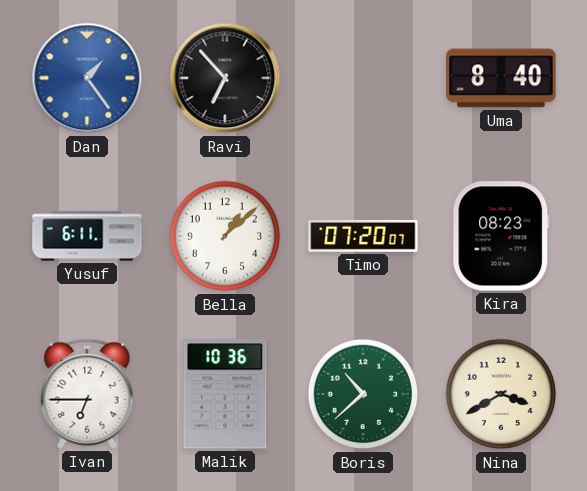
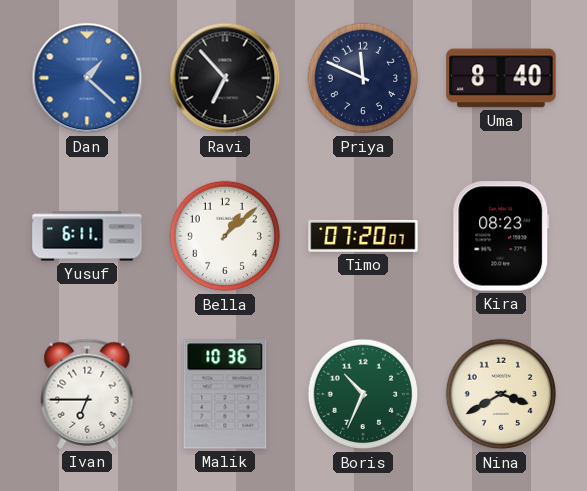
Dan: 1:24 -> 1:22 (87, 78)
Priya: none -> 11:49 (363, 78)
Boris: 10:38 -> 10:34 (363, 394)
